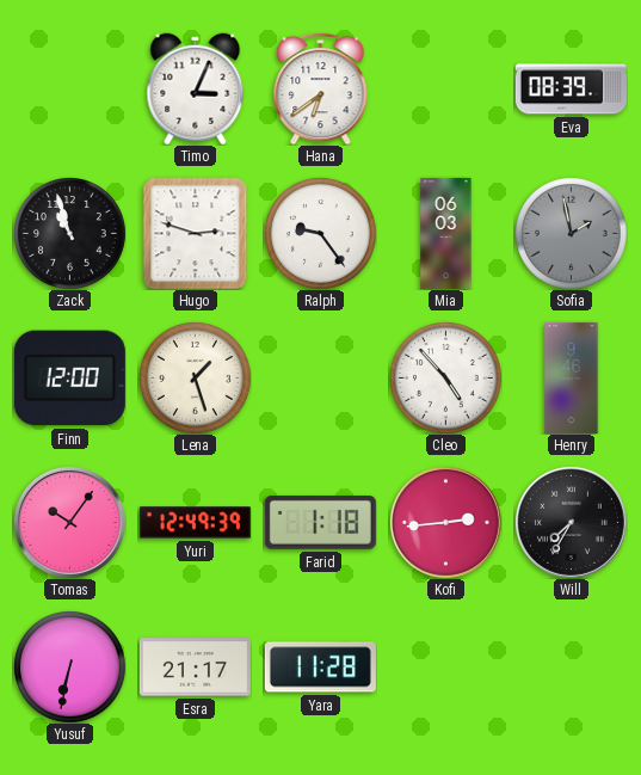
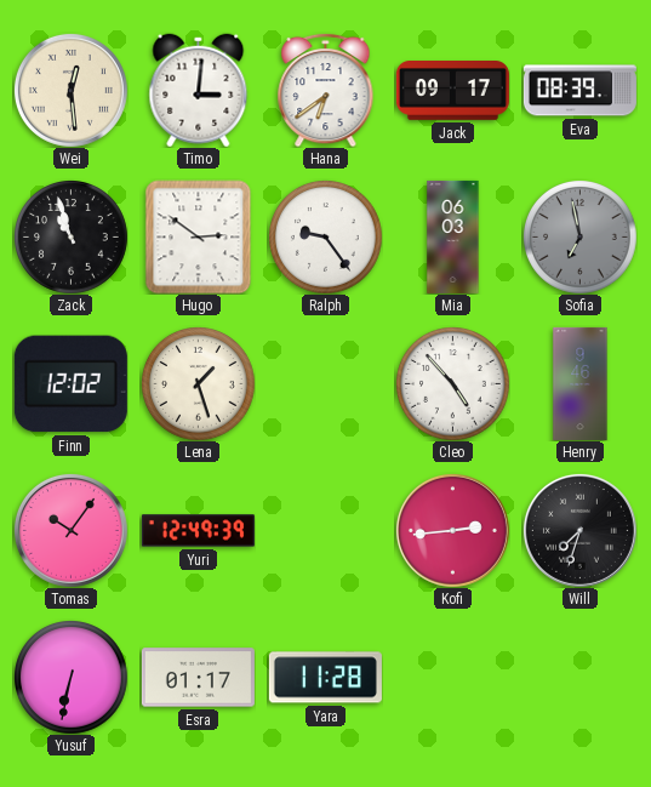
Wei: none -> 12:29 (70, 90)
Timo: 3:04 -> 3:01 (199, 90)
Jack: none -> 09:17 (452, 91)
Hugo: 2:48 -> 2:51 (199, 236)
Sofia: 1:58 -> 6:58 (581, 238)
Finn: 12:00 -> 12:02 (70, 384)
Farid: 1:18 -> none (320, 522)
Will: 7:35 -> 7:33 (579, 530)
Esra: 21:17 -> 01:17 (198, 678)
